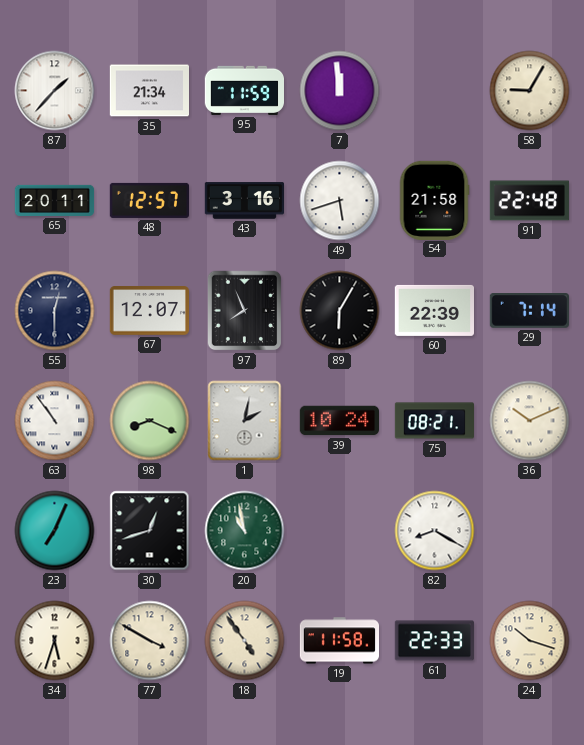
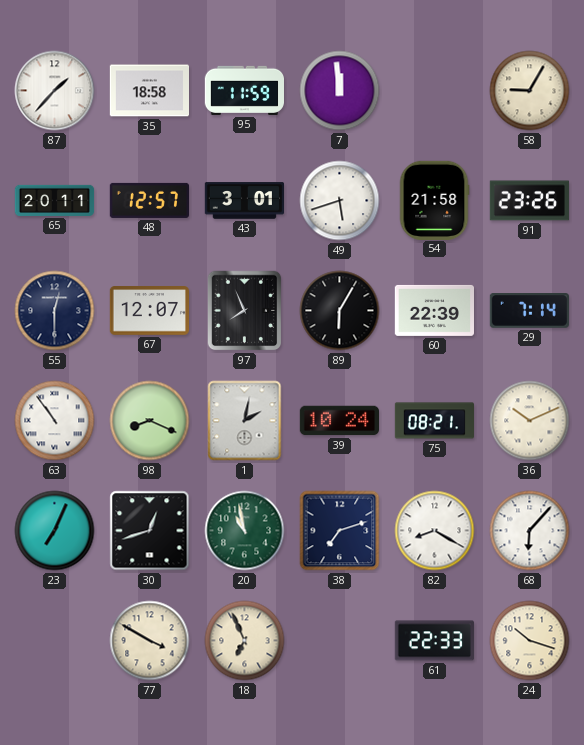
35: 21:34 -> 18:58 (149, 91)
43: 3:16 -> 3:01 (244, 201)
91: 22:48 -> 23:26 (529, 201)
38: none -> 7:12 (340, 531)
68: none -> 6:07 (530, 531)
34: 5:33 -> none (55, 641)
18: 4:54 -> 6:56 (245, 641)
19: 11:58 -> none (340, 641)
